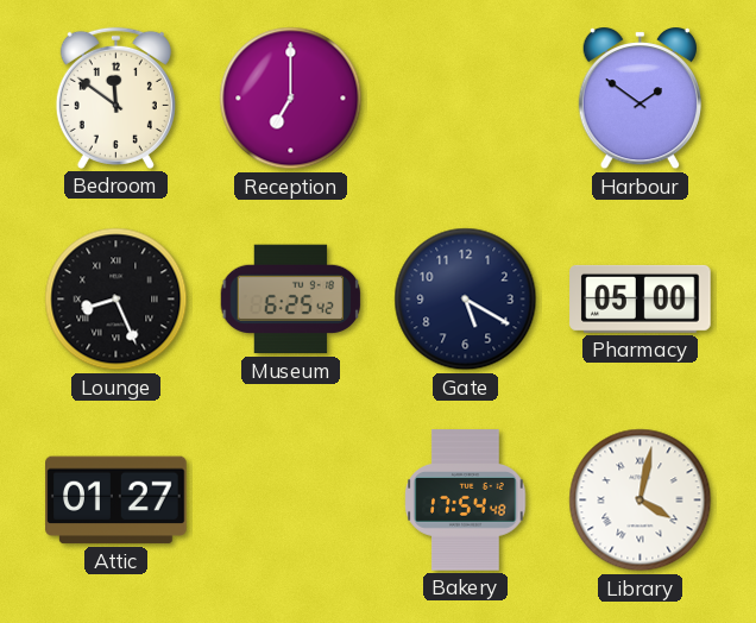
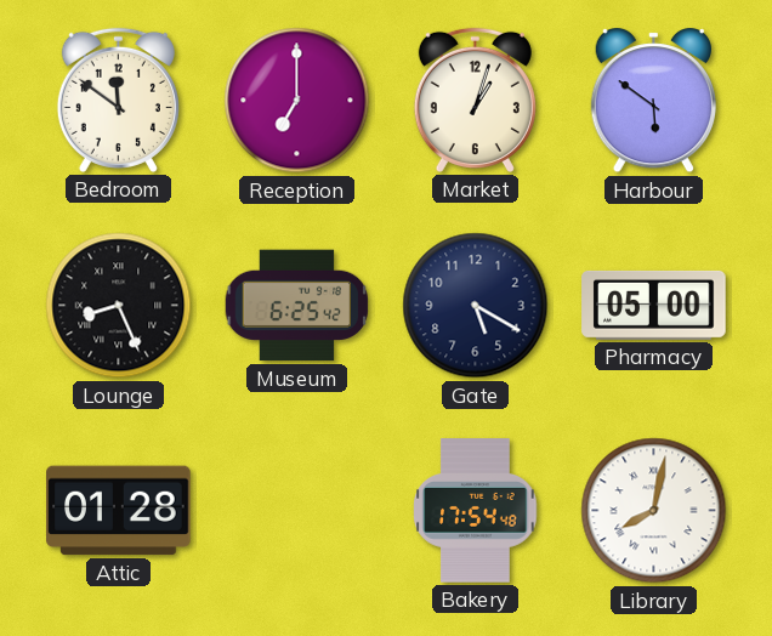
Market: none -> 1:03 (475, 100)
Harbour: 1:51 -> 5:51 (653, 102)
Attic: 01:27 -> 01:28 (119, 511)
Library: 4:02 -> 8:02 (654, 511)
